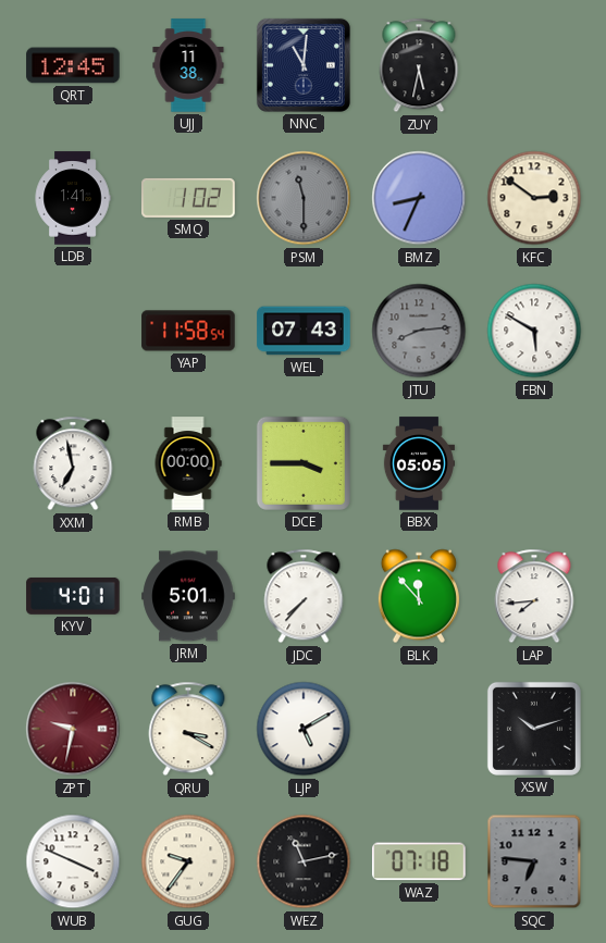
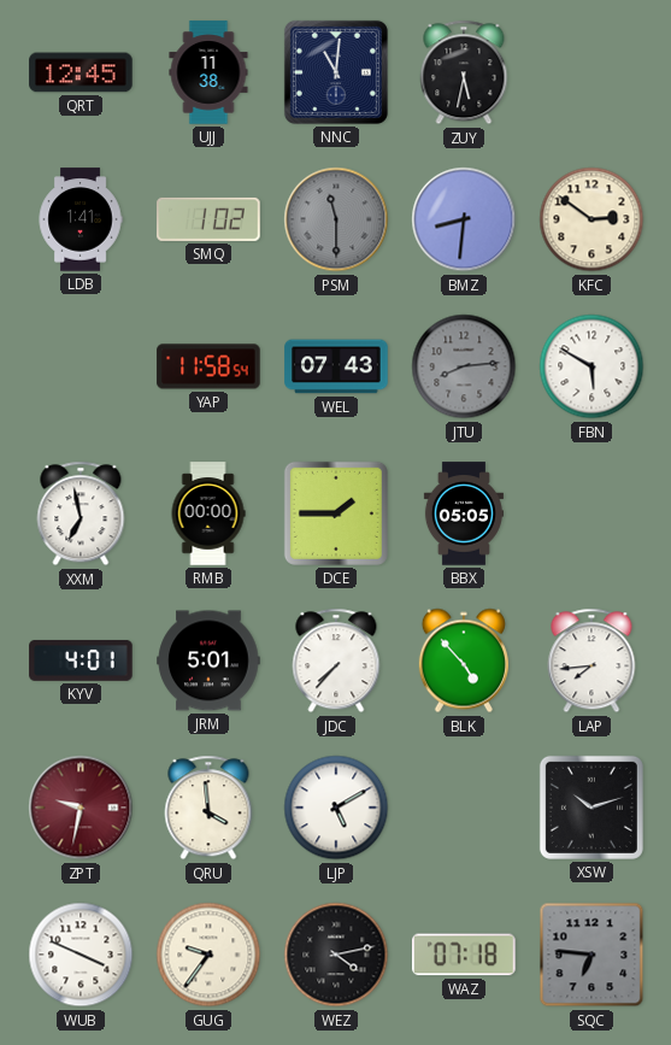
BMZ: 8:34 -> 8:31 (464, 219)
DCE: 3:45 -> 1:45 (336, 513)
BLK: 11:53 -> 4:53 (464, 661)
QRU: 3:20 -> 3:59 (208, 808)
WEZ: 11:13 -> 4:13 (336, 955)
